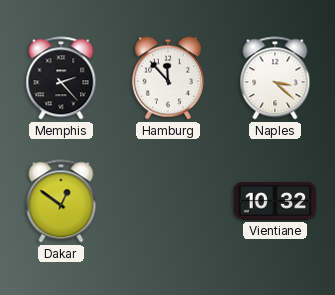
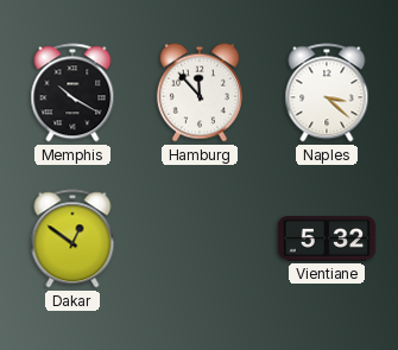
Memphis: 2:23 -> 10:20 (72, 93)
Vientiane: 10:32 -> 5:32 (327, 238)
